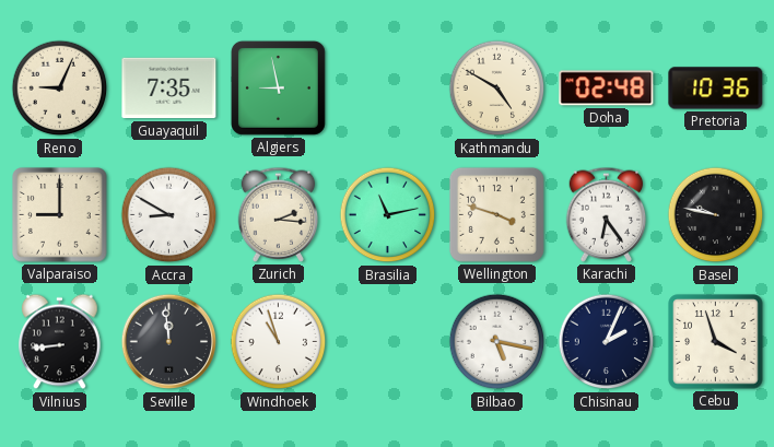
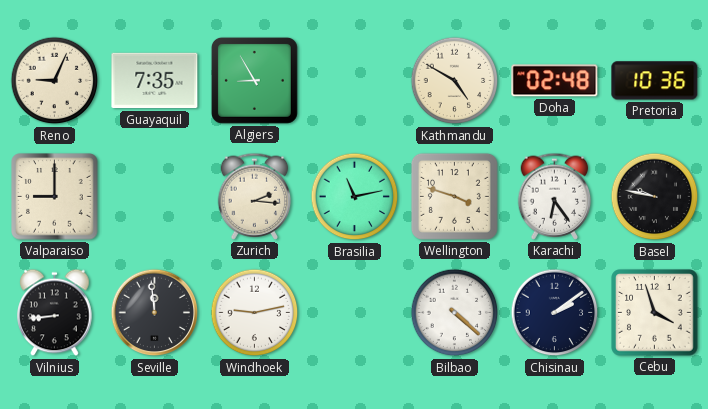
Algiers: 8:58 -> 8:55 (254, 80)
Accra: 8:50 -> none (169, 215)
Windhoek: 10:57 -> 9:13 (255, 313)
Bilbao: 5:17 -> 4:22 (455, 313)
Chisinau: 2:04 -> 2:09 (555, 313)
